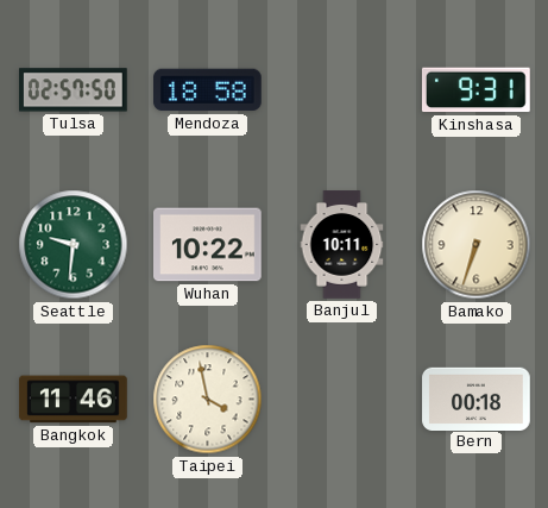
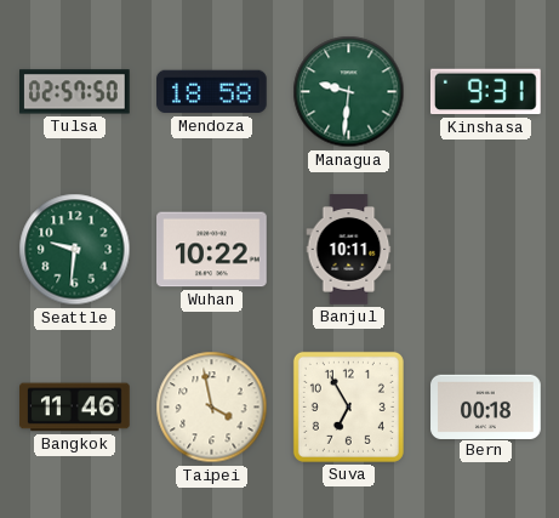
Managua: none -> 9:31 (349, 92)
Bamako: 6:33 -> none (477, 245)
Suva: none -> 6:55 (348, 406)
